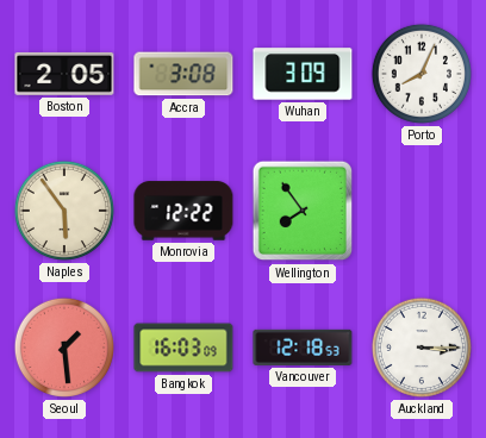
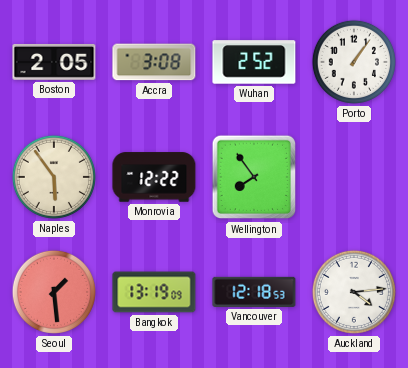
Wuhan: 3:09 -> 2:52 (254, 62)
Porto: 8:04 -> 1:06 (354, 62)
Bangkok: 16:03 -> 13:19 (154, 292)
Auckland: 3:15 -> 4:14 (354, 292)
